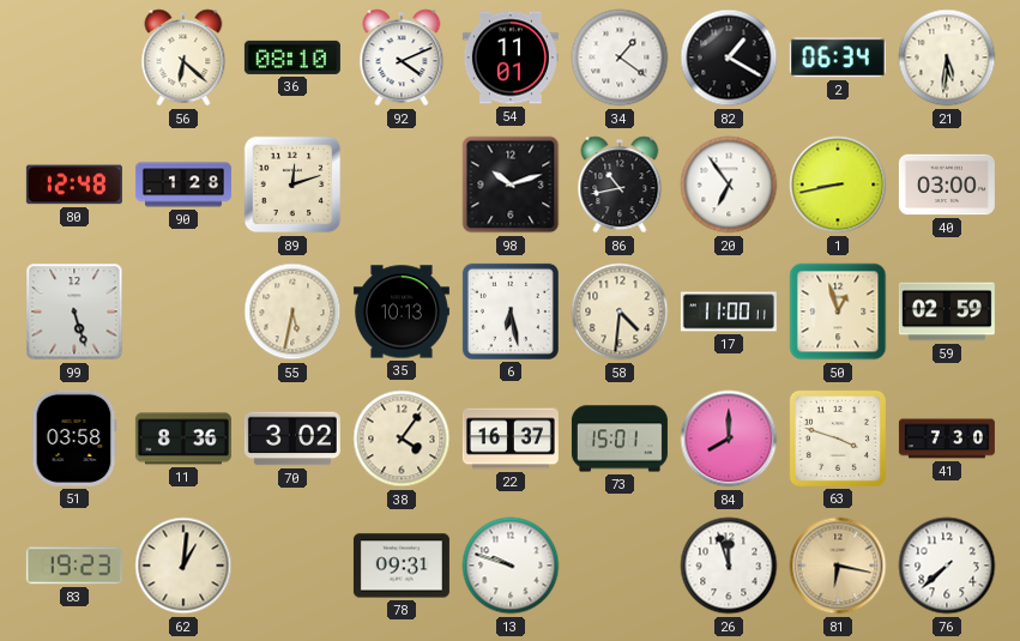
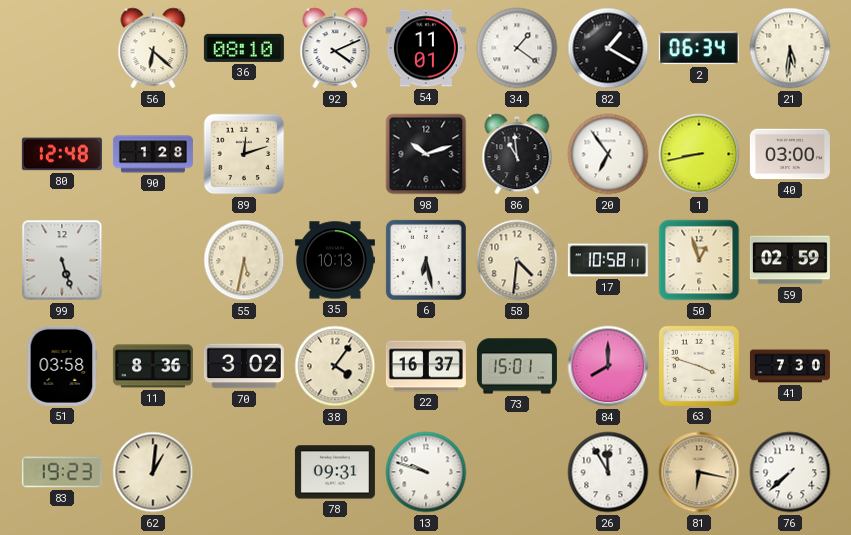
86: 10:43 -> 10:59 (517, 154)
17: 11:00 -> 10:58 (608, 260)
26: 11:57 -> 11:55 (608, 472)
